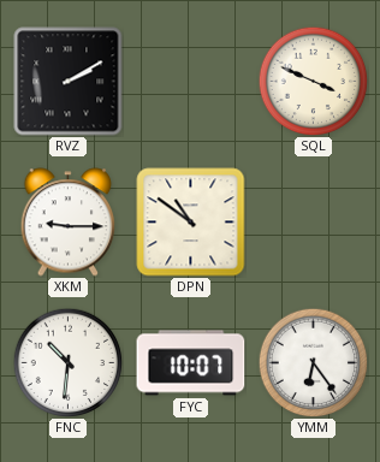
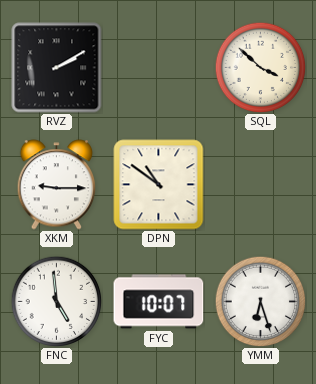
SQL: 3:49 -> 3:52 (260, 67)
FNC: 10:31 -> 4:59 (56, 301)
YMM: 6:24 -> 6:27 (260, 301)
